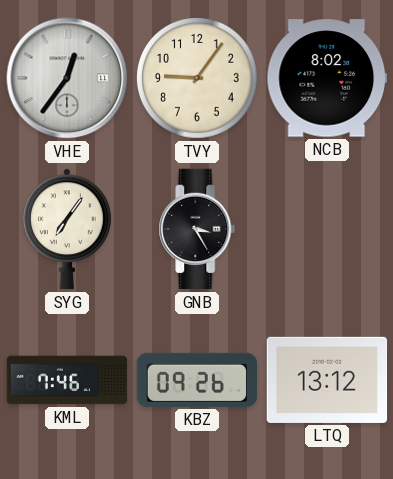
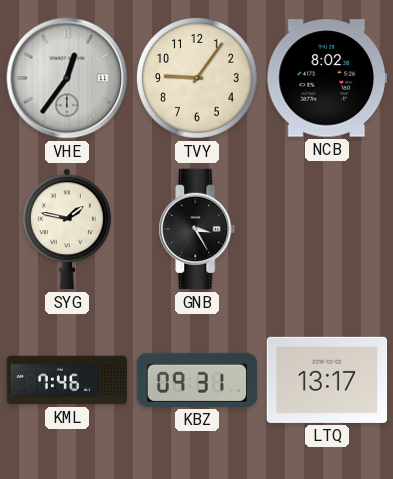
SYG: 7:06 -> 1:47 (67, 229)
KBZ: 09:26 -> 09:31 (197, 380)
LTQ: 13:12 -> 13:17 (327, 380)
